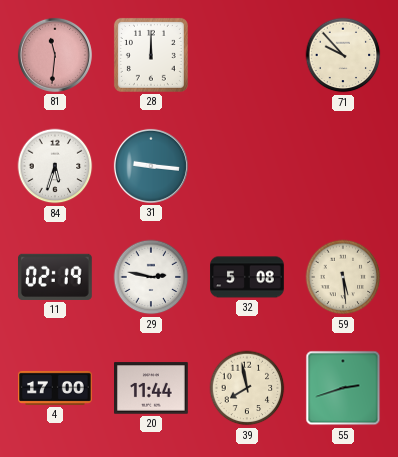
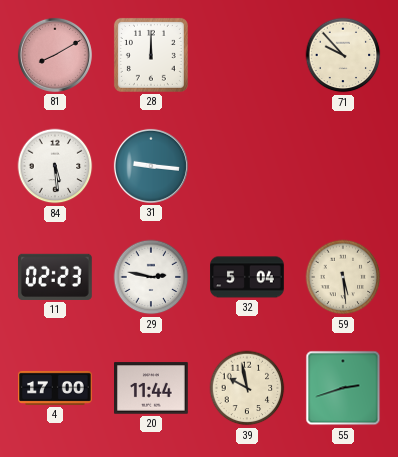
81: 11:31 -> 8:10 (55, 55)
84: 5:33 -> 5:29 (55, 166)
11: 02:19 -> 02:23 (56, 277)
32: 5:08 -> 5:04 (247, 277)
39: 7:58 -> 9:58 (247, 388)
